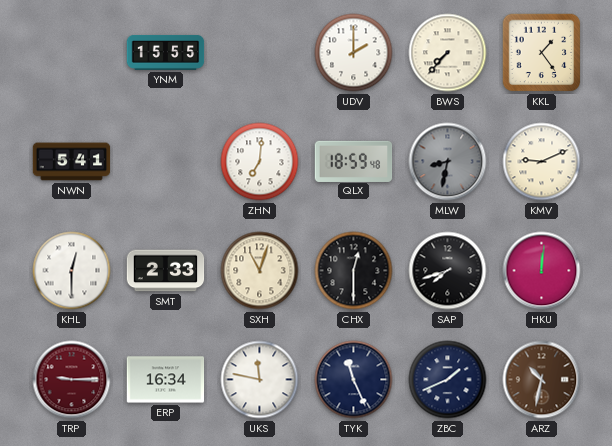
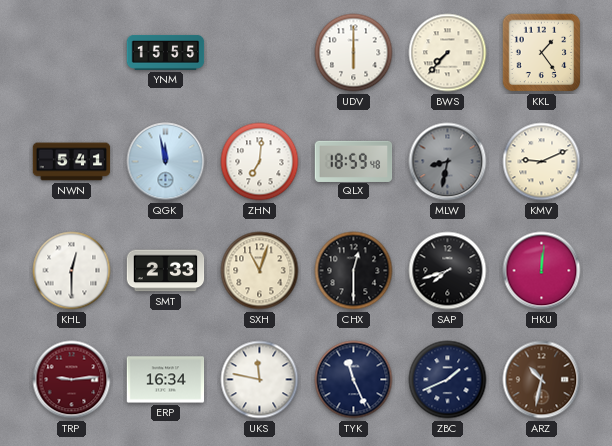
UDV: 2:00 -> 6:00 (354, 53)
QGK: none -> 11:58 (166, 162)
TRP: 9:15 -> 9:14 (72, 380)
